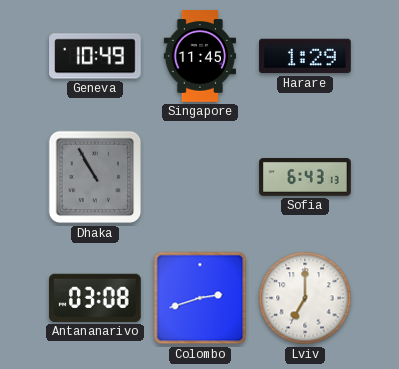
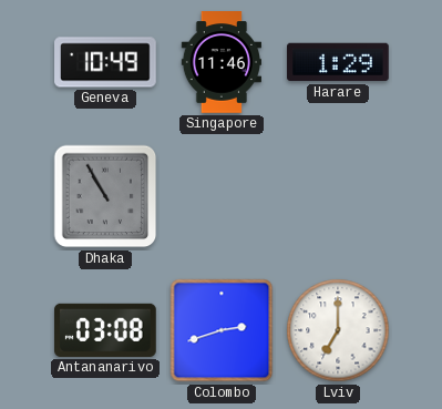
Singapore: 11:45 -> 11:46 (220, 62)
Sofia: 6:43 -> none (305, 177)
